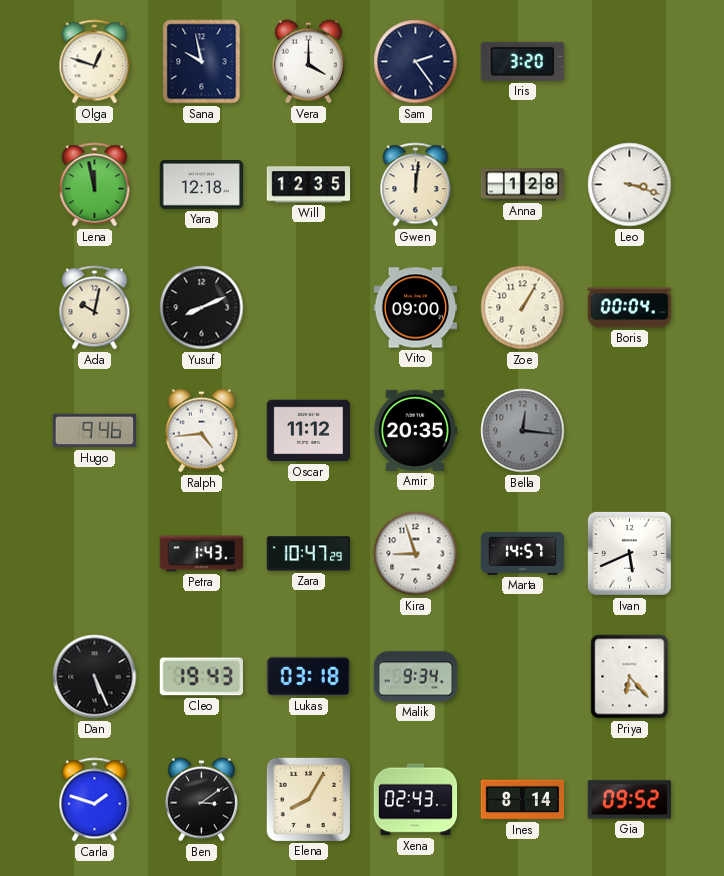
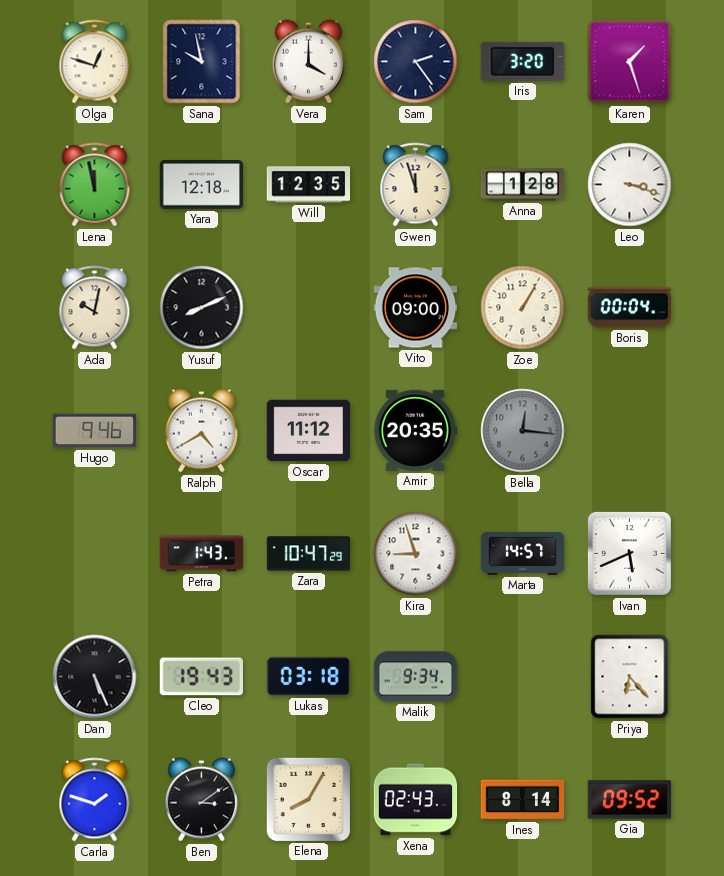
Karen: none -> 1:27 (630, 62)
Gwen: 12:01 -> 11:57 (416, 185)
Ralph: 4:44 -> 4:40 (201, 431)
